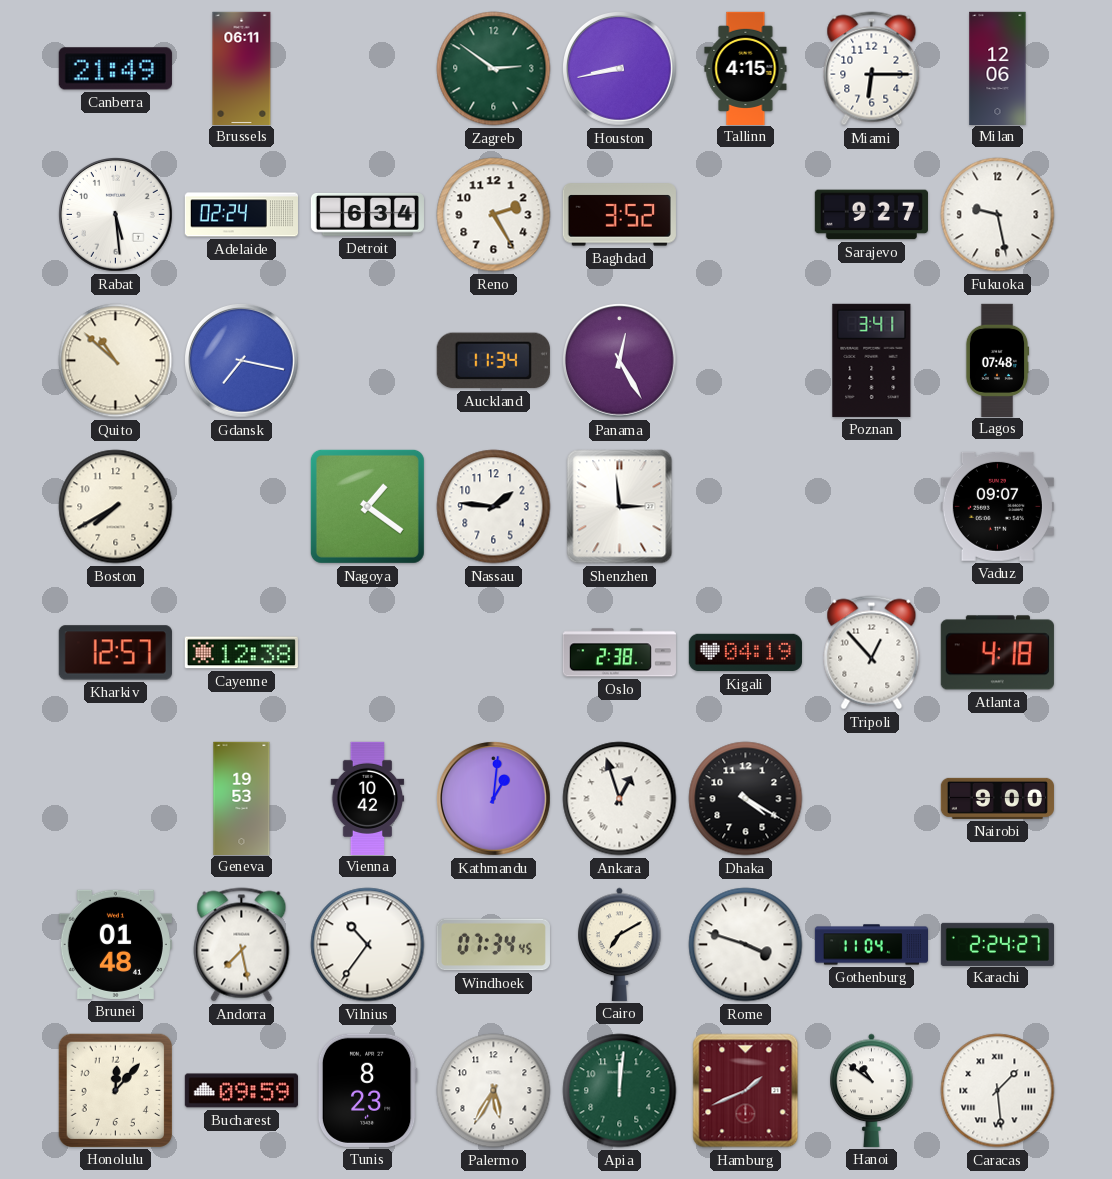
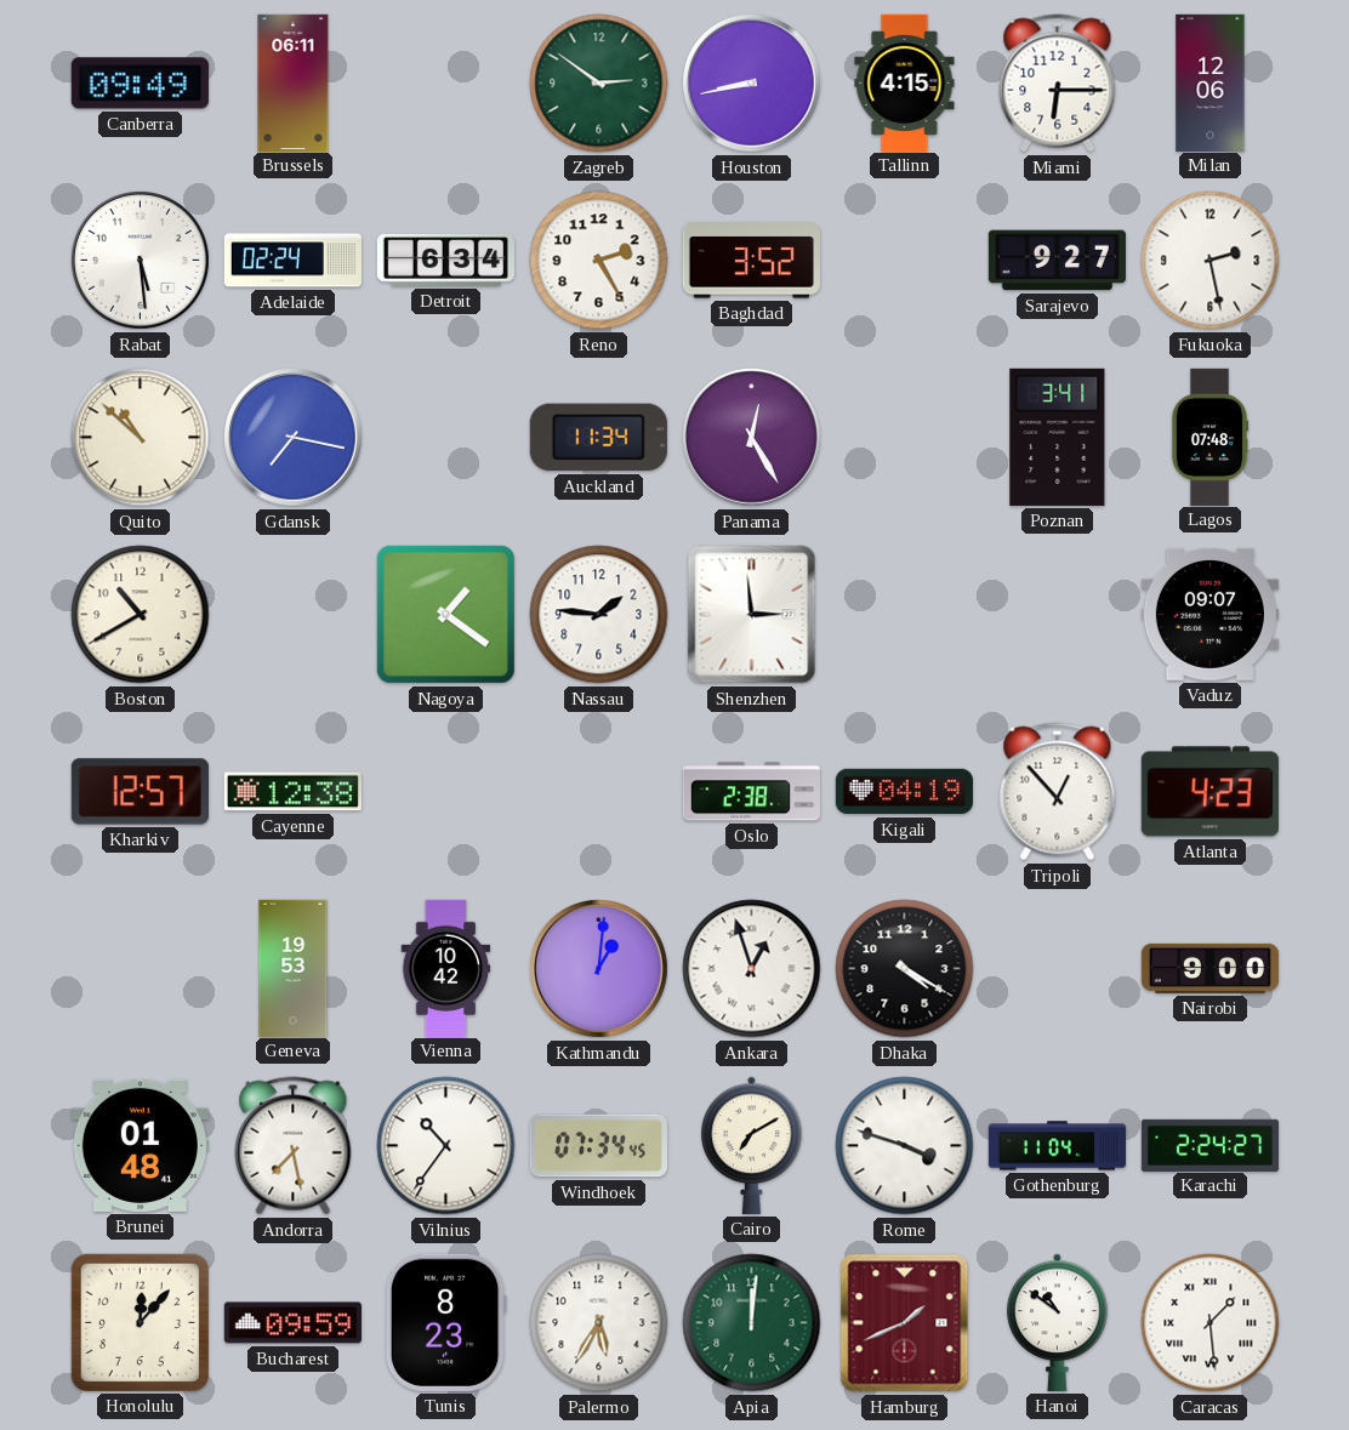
Canberra: 21:49 -> 09:49 (140, 84)
Fukuoka: 9:28 -> 2:28 (1211, 261)
Boston: 7:40 -> 10:40 (141, 615)
Atlanta: 4:18 -> 4:23 (1209, 792)
